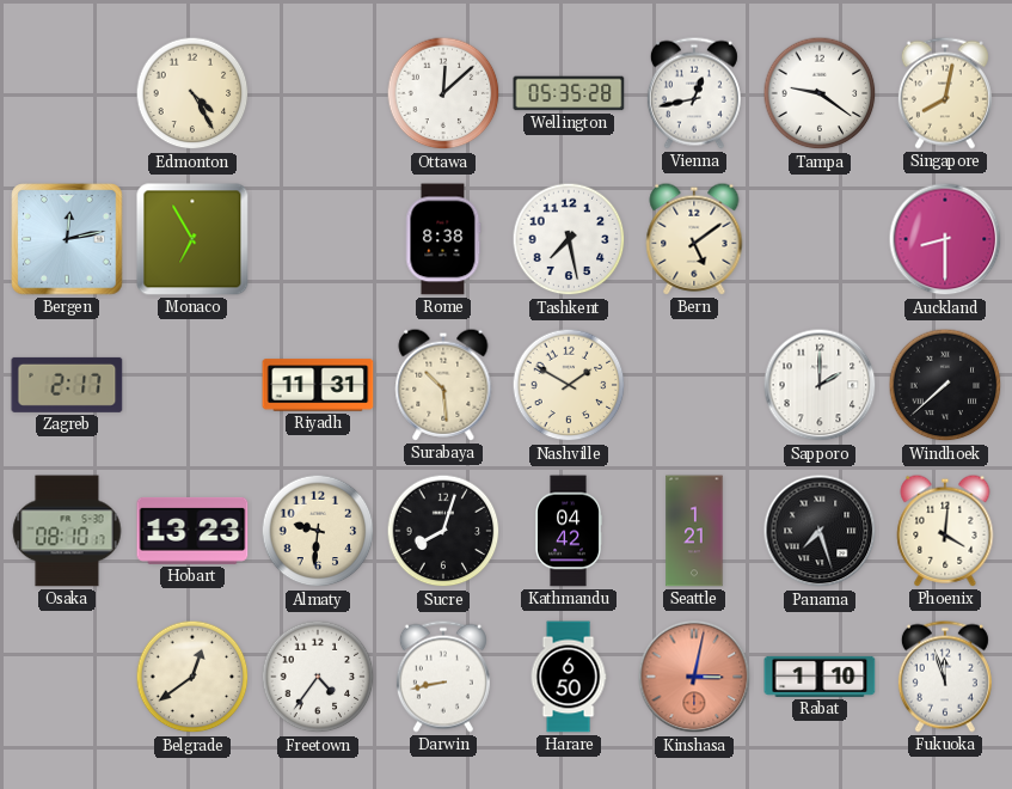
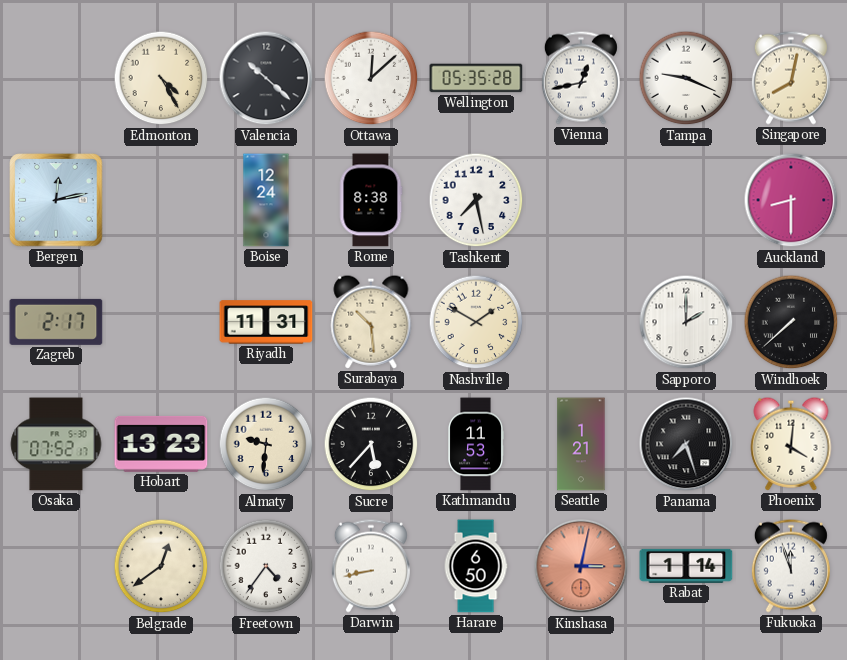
Valencia: none -> 10:22 (266, 78)
Tampa: 9:21 -> 9:19 (686, 78)
Monaco: 6:55 -> none (192, 239)
Boise: none -> 12:24 (266, 200)
Bern: 5:09 -> none (694, 239)
Osaka: 08:10 -> 07:52 (56, 444)
Sucre: 8:03 -> 5:37 (371, 444)
Kathmandu: 04:42 -> 11:53 (476, 444)
Rabat: 1:10 -> 1:14 (686, 566)
